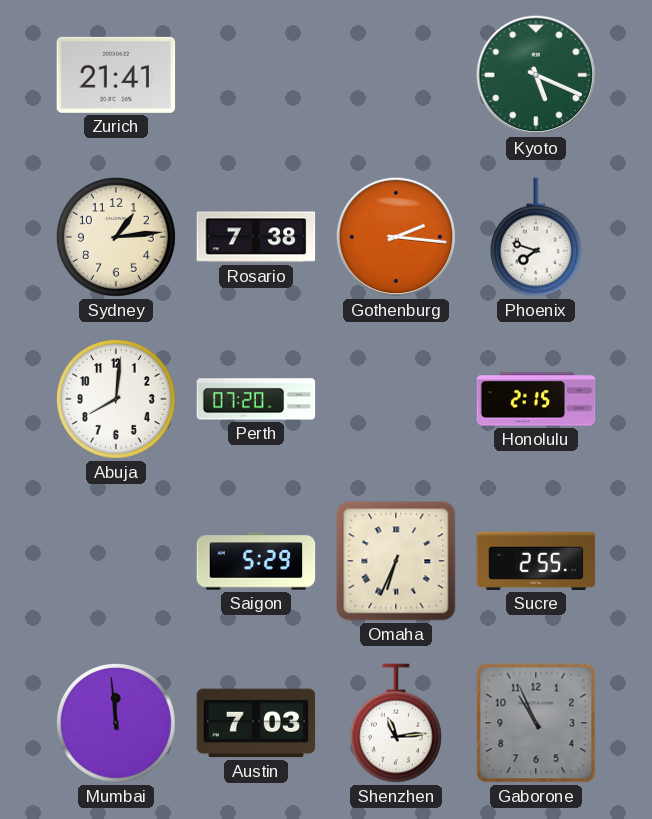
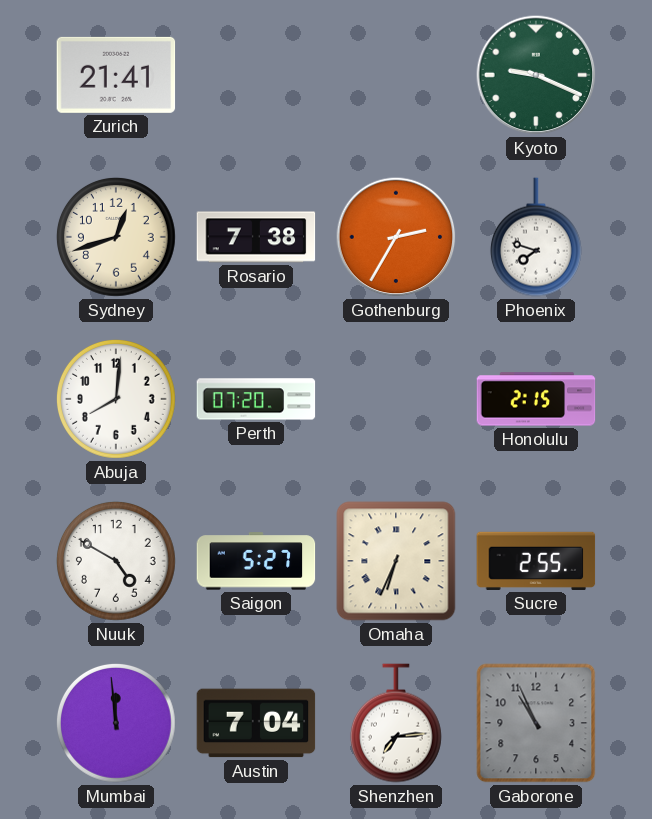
Kyoto: 5:19 -> 9:19 (536, 75)
Sydney: 1:14 -> 12:42 (116, 237)
Gothenburg: 2:16 -> 2:35 (396, 237)
Nuuk: none -> 4:50 (116, 561)
Saigon: 5:29 -> 5:27 (256, 561)
Austin: 7:03 -> 7:04 (256, 723)
Shenzhen: 11:14 -> 7:14 (396, 723)
